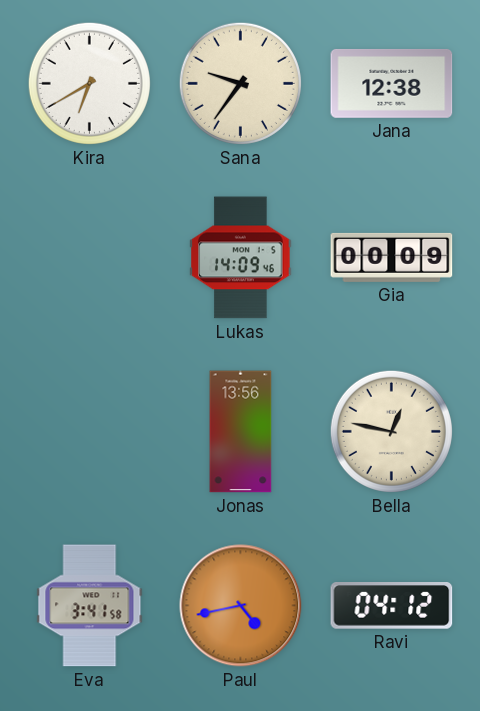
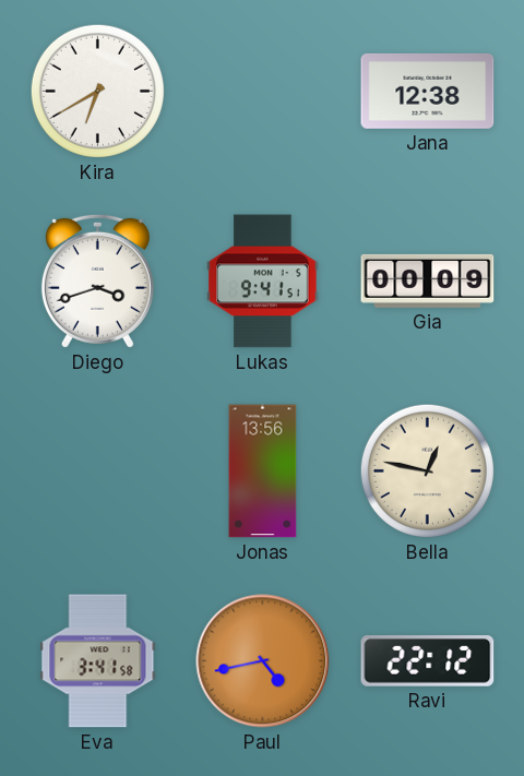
Sana: 9:36 -> none (240, 83)
Diego: none -> 3:42 (97, 280)
Lukas: 14:09 -> 9:41 (263, 282)
Ravi: 04:12 -> 22:12 (428, 661)
